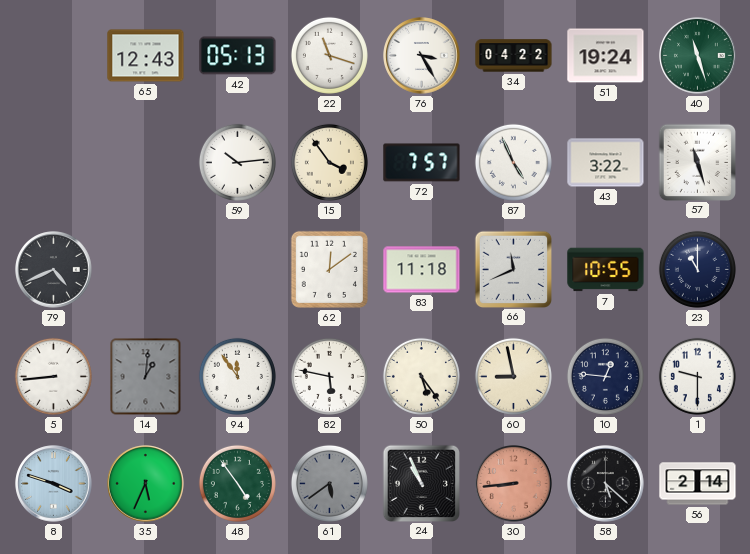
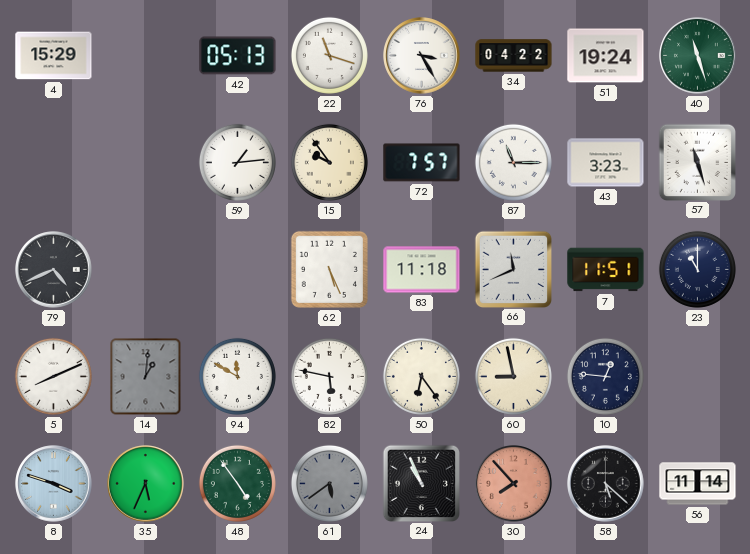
4: none -> 15:29 (54, 56)
65: 12:43 -> none (146, 56)
59: 10:14 -> 1:14 (237, 162)
15: 3:54 -> 9:54 (329, 162)
87: 4:56 -> 11:15 (513, 162)
43: 3:22 -> 3:23 (606, 163)
62: 12:09 -> 5:26 (329, 269)
7: 10:55 -> 11:51 (606, 270)
5: 8:44 -> 8:11 (53, 376)
94: 11:54 -> 11:50 (237, 376)
50: 5:24 -> 6:24 (421, 376)
1: 9:30 -> none (697, 376)
30: 8:44 -> 7:53 (514, 484)
56: 2:14 -> 11:14 (698, 484)
